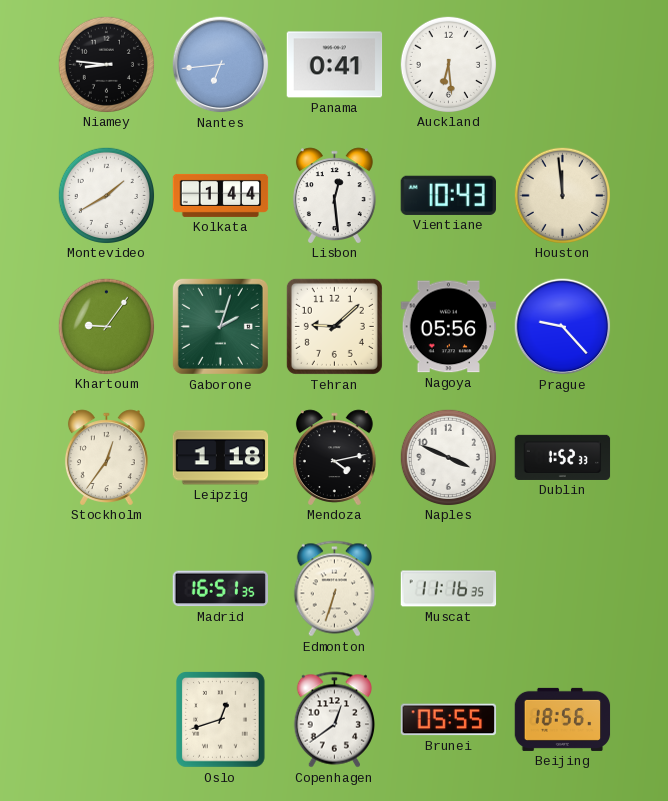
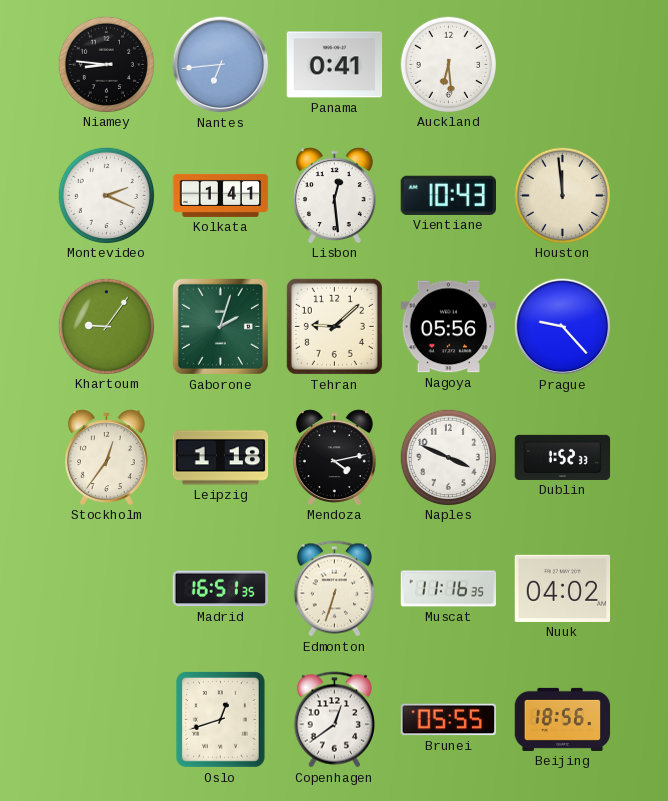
Montevideo: 1:40 -> 2:19 (106, 195)
Kolkata: 1:44 -> 1:41 (221, 195)
Nuuk: none -> 04:02 (563, 588)
